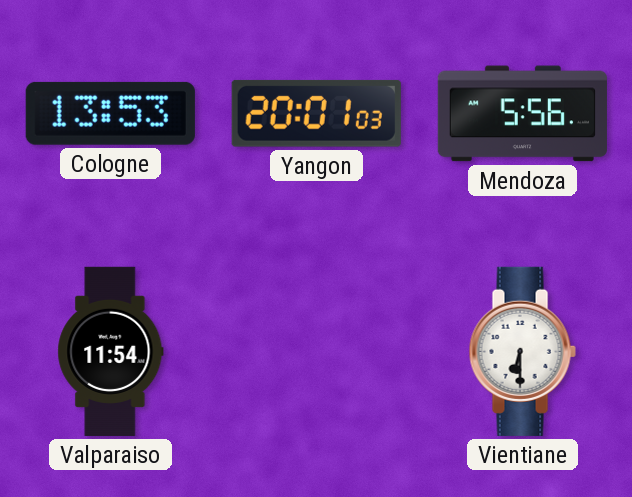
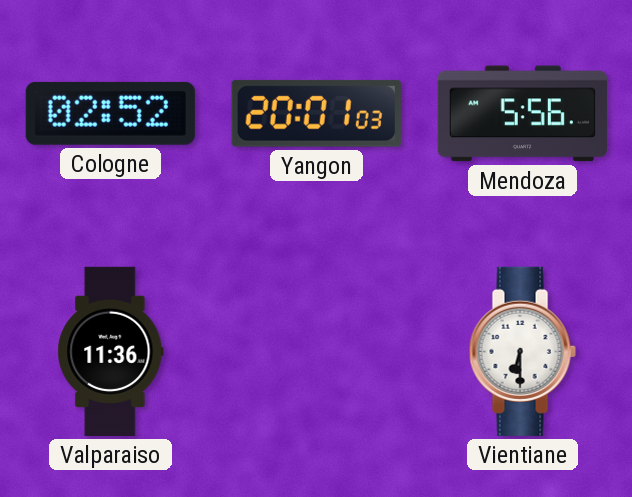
Cologne: 13:53 -> 02:52 (110, 113)
Valparaiso: 11:54 -> 11:36 (111, 351)
